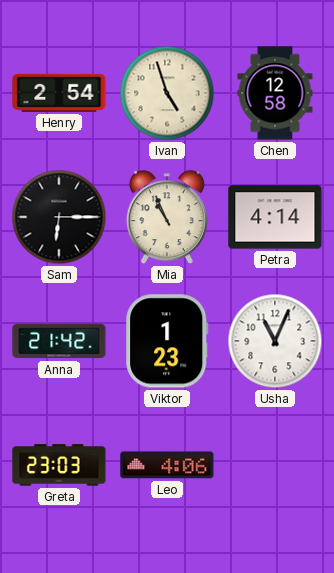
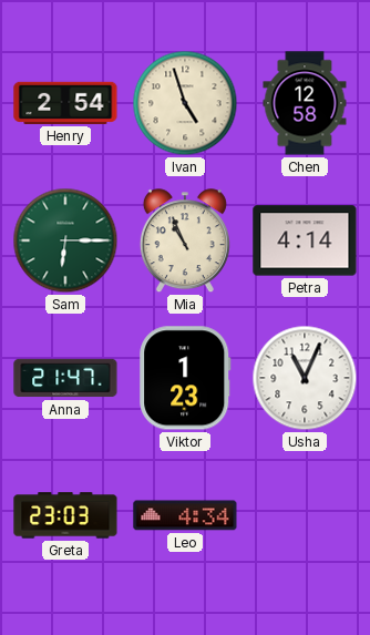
Sam dial: black -> green (65, 240)
Anna: 21:42 -> 21:47 (65, 378)
Leo: 4:06 -> 4:34 (185, 515)
